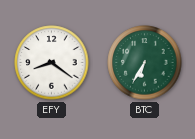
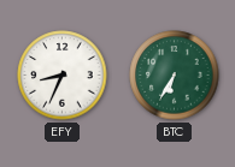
EFY: 8:21 -> 8:34 (63, 76)
